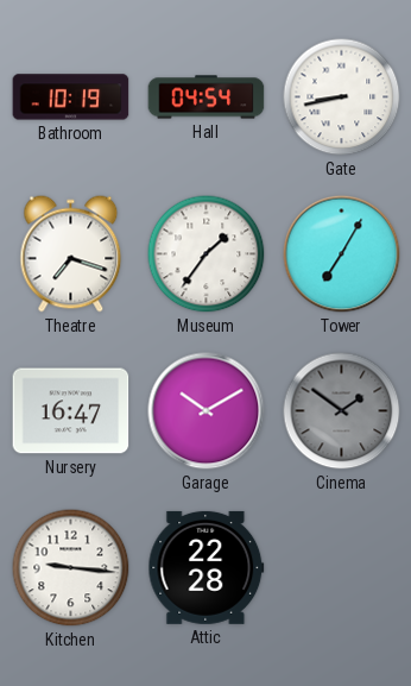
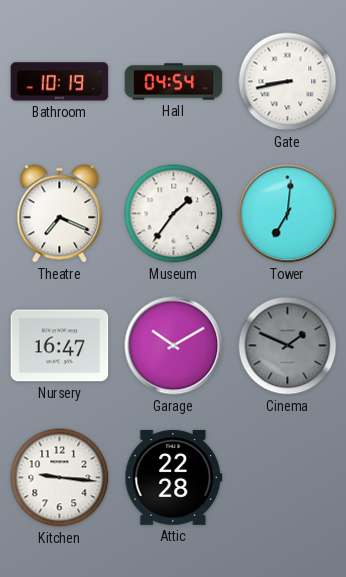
Theatre: 7:18 -> 7:19 (60, 214)
Tower: 7:05 -> 7:01 (288, 214)
Cinema: 1:51 -> 1:49 (288, 346)
